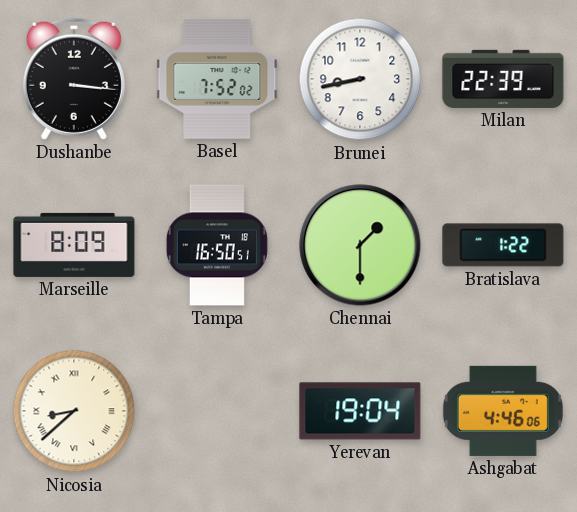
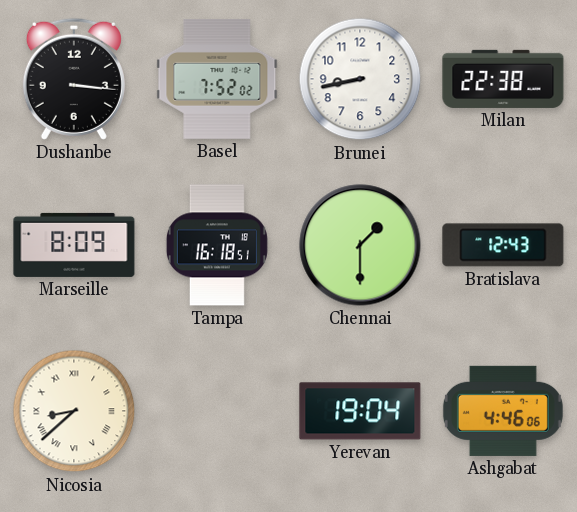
Milan: 22:39 -> 22:38 (503, 79)
Tampa: 16:50 -> 16:18 (217, 245)
Bratislava: 1:22 -> 12:43 (503, 245)
